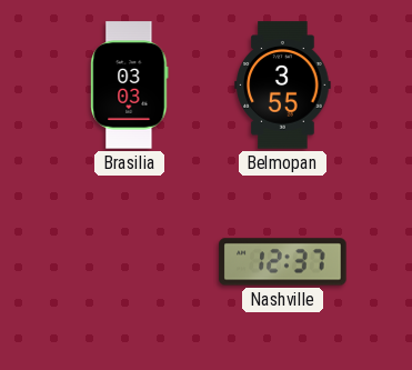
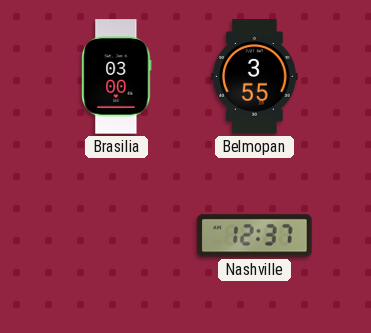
Brasilia: 03:03 -> 03:00 (117, 77)
